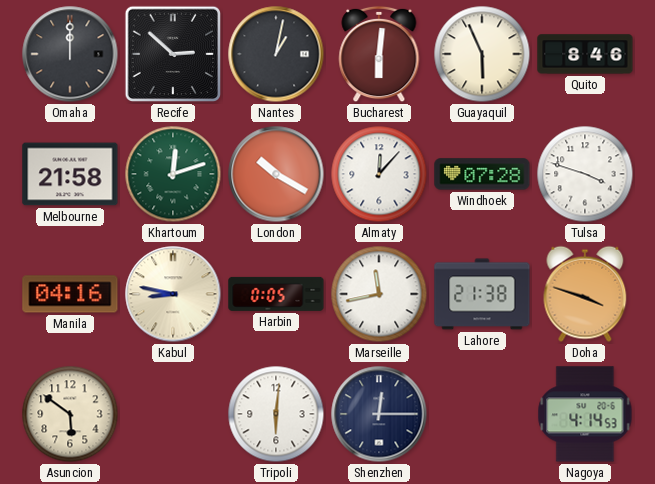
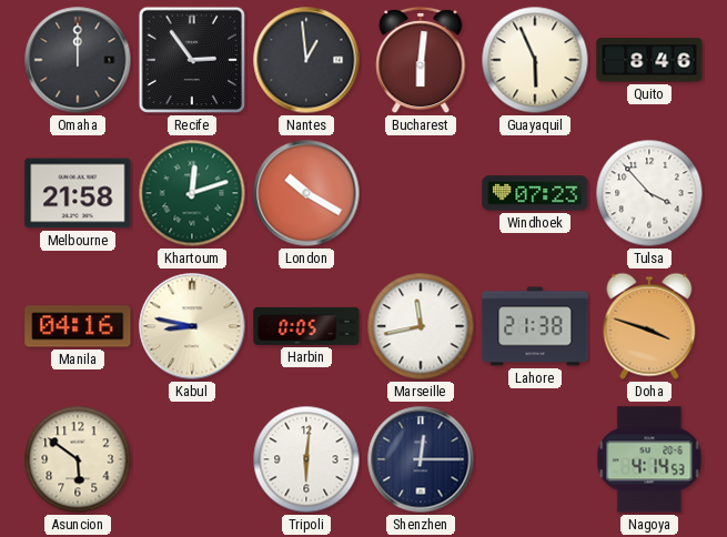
Recife: 2:52 -> 2:54 (192, 60)
Nantes: 1:02 -> 12:59 (306, 60)
Almaty: 12:07 -> none (379, 174)
Windhoek: 07:28 -> 07:23 (535, 193)
Tulsa: 3:48 -> 3:53 (649, 193)
